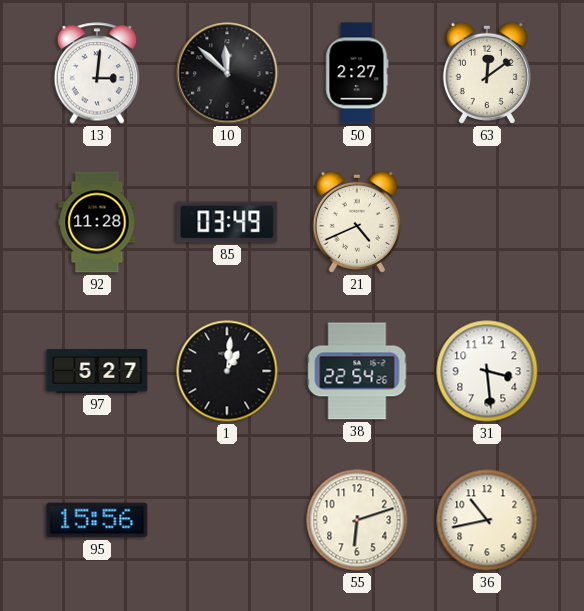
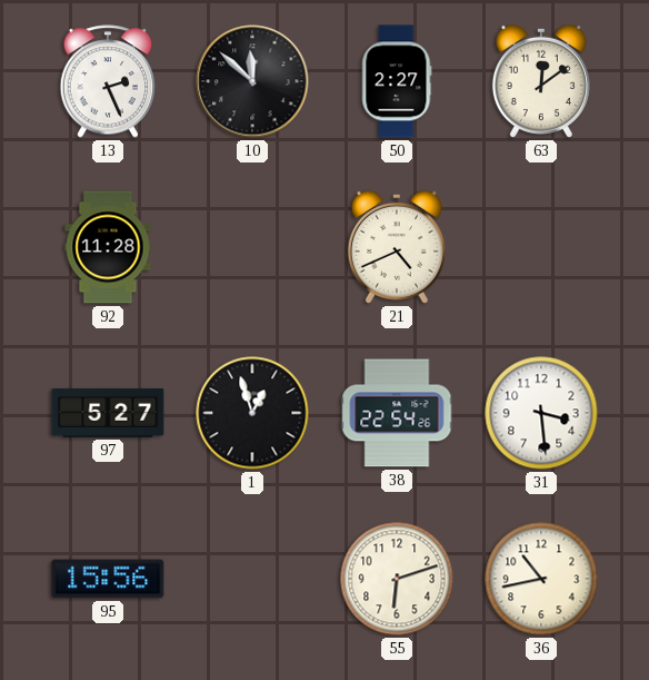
13: 3:01 -> 2:26 (108, 81)
85: 03:49 -> none (227, 222)
1: 1:01 -> 12:57 (252, 413)
